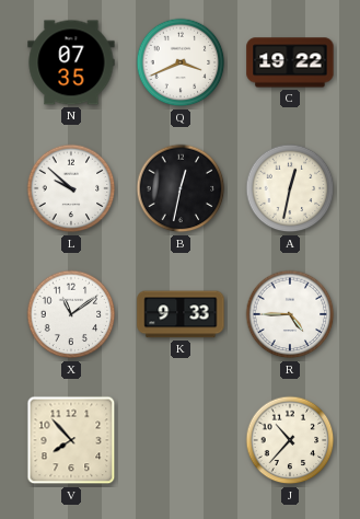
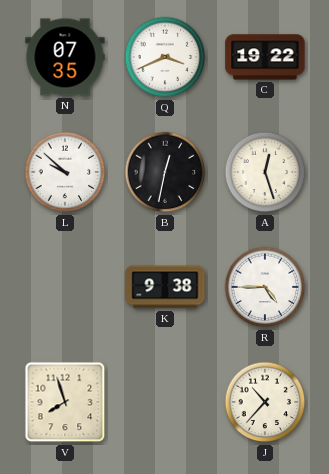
A: 12:32 -> 12:27 (265, 172)
X: 11:09 -> none (71, 314)
K: 9:33 -> 9:38 (165, 287)
V: 7:53 -> 7:57 (65, 402)
